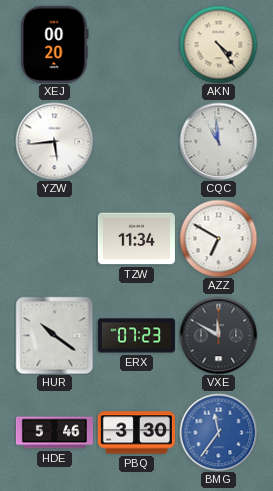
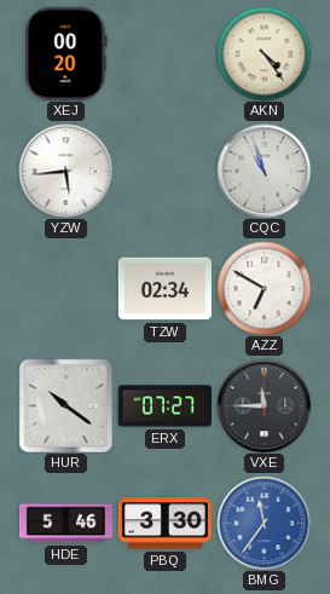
CQC: 10:59 -> 10:57 (264, 171)
TZW: 11:34 -> 02:34 (164, 289)
ERX: 07:23 -> 07:27 (164, 406)
VXE: 11:50 -> 11:45 (264, 405)
